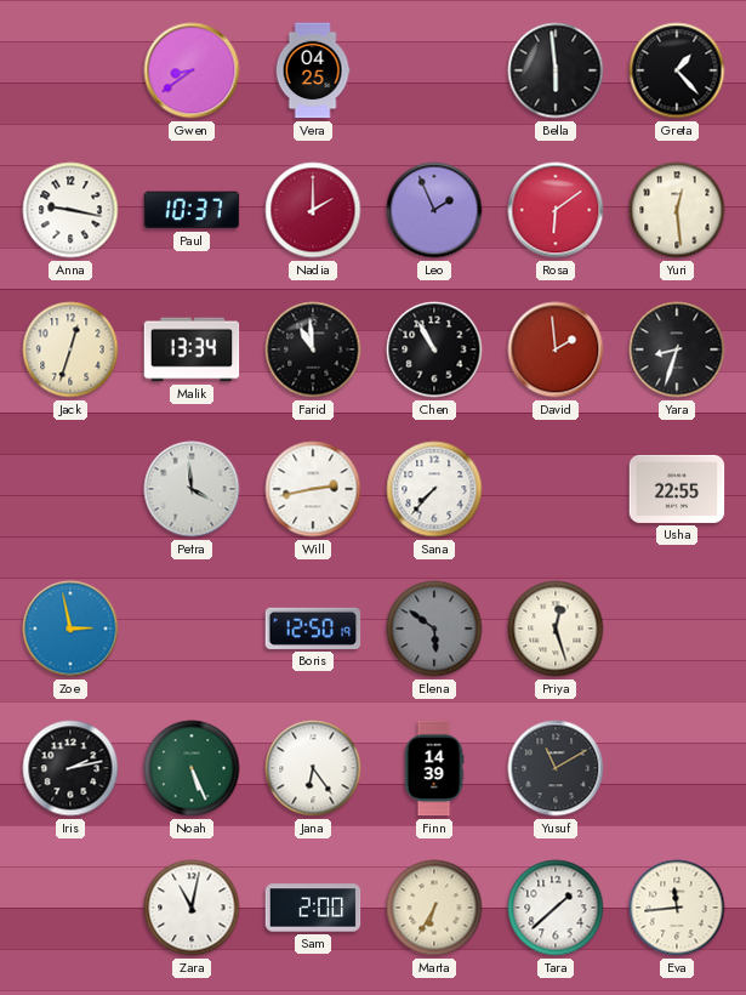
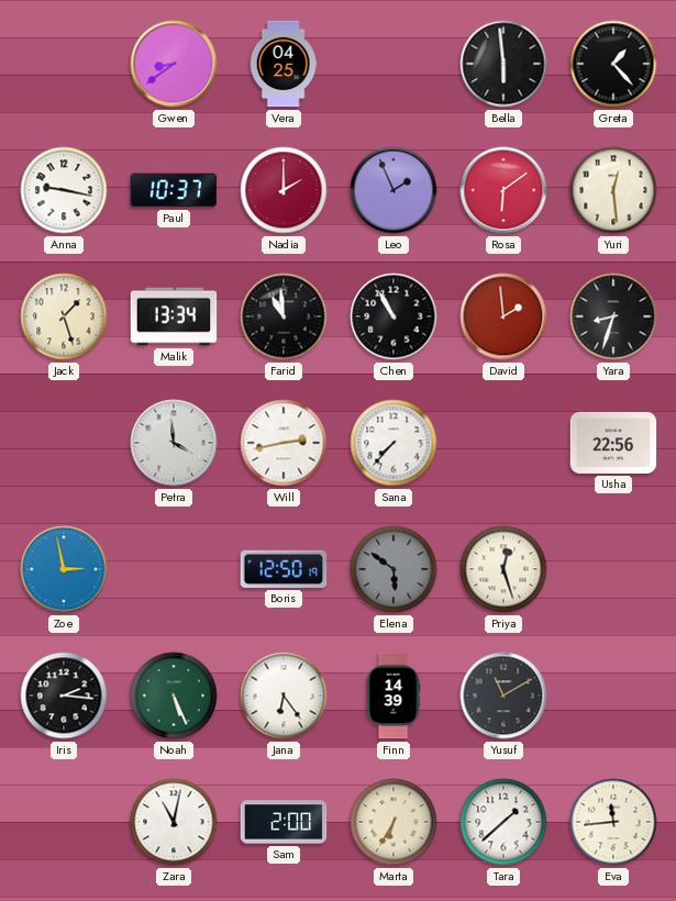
Jack: 12:33 -> 1:27 (64, 316)
Usha: 22:55 -> 22:56 (613, 443)
Iris: 2:13 -> 2:16 (64, 696)
